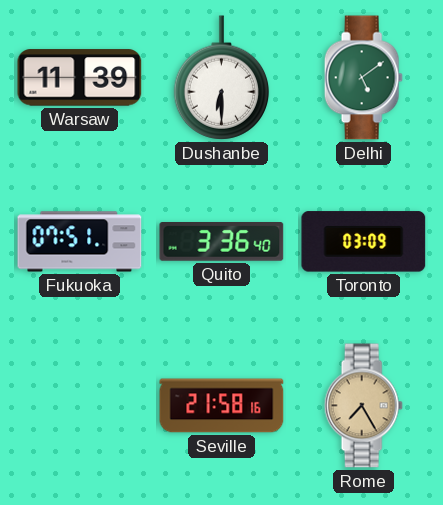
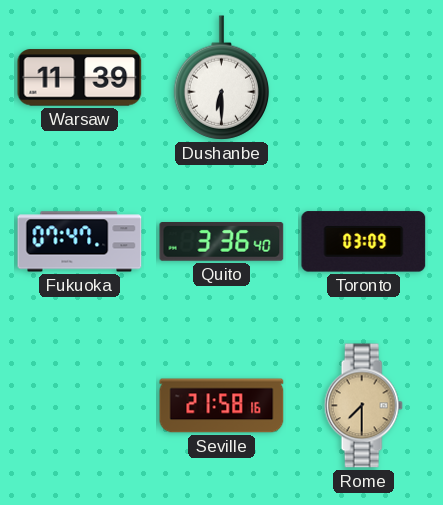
Delhi: 5:09 -> none (363, 78)
Fukuoka: 07:51 -> 07:47 (80, 242)
Rome: 7:25 -> 7:30 (363, 406)
